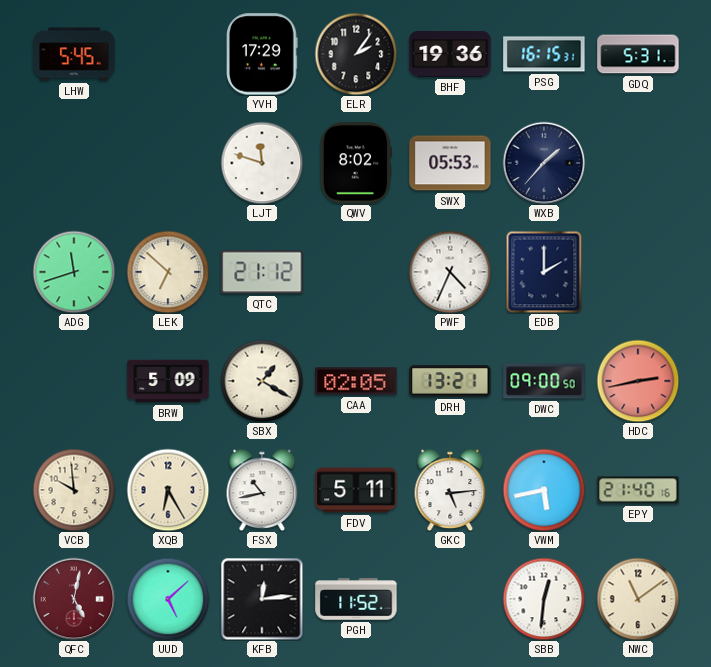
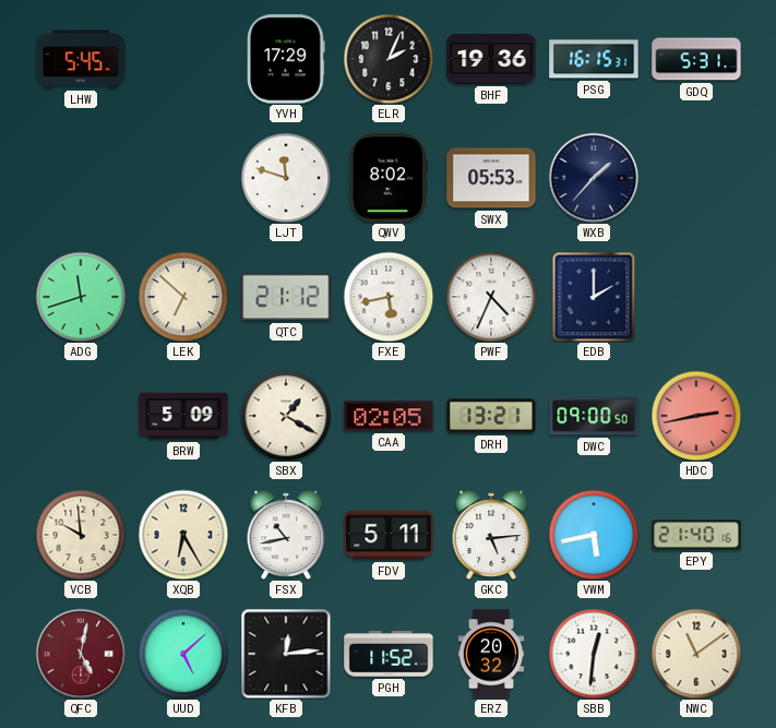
ELR: 2:06 -> 2:04 (389, 59)
FXE: none -> 5:43 (389, 297)
ERZ: none -> 20:32 (491, 654)
